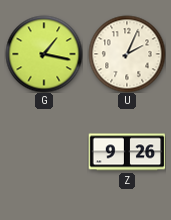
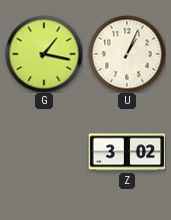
U: 2:04 -> 1:04 (127, 54)
Z: 9:26 -> 3:02 (127, 152)
